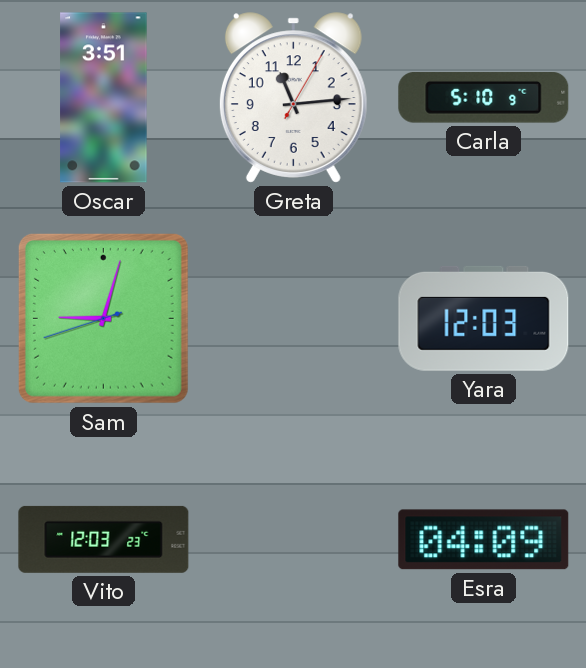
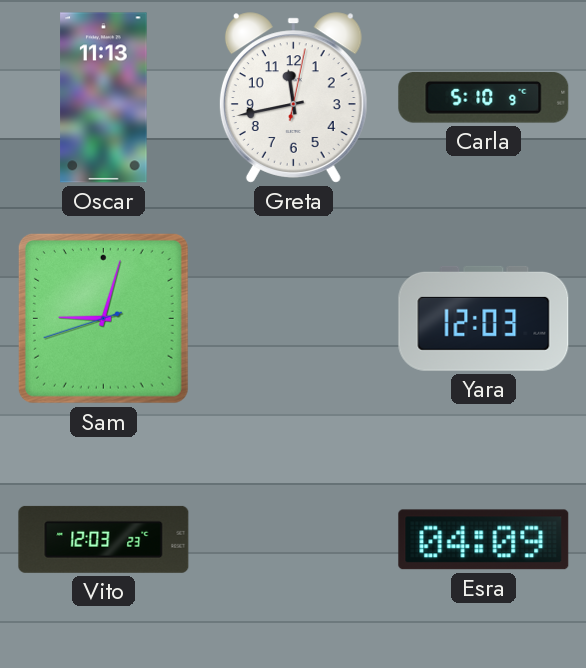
Oscar: 3:51 -> 11:13 (104, 98)
Greta: 11:14 -> 11:43 (293, 98)
